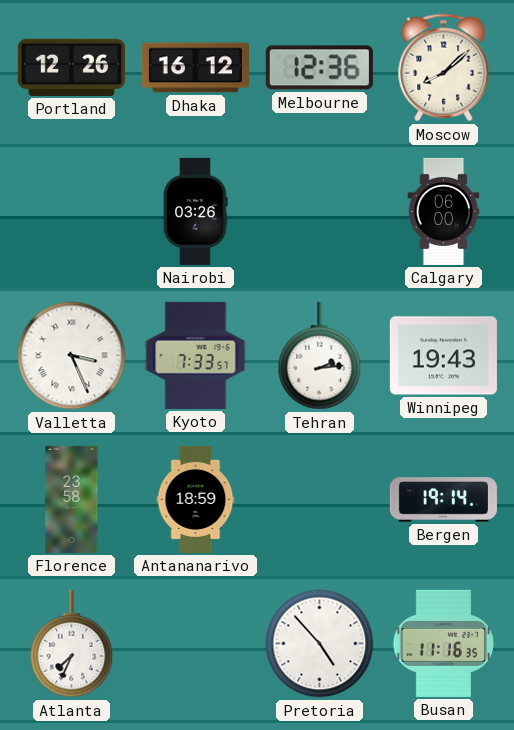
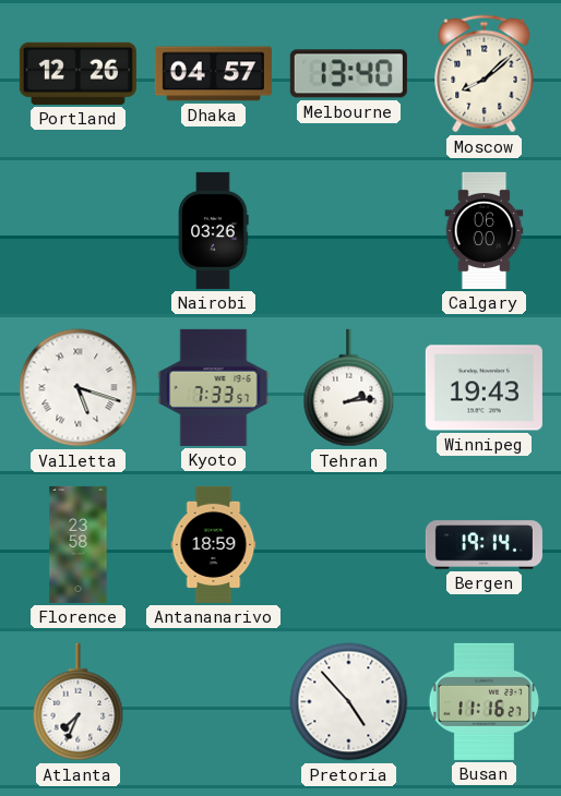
Dhaka: 16:12 -> 04:57 (213, 74)
Melbourne: 12:36 -> 13:40 (348, 74)
Valletta: 3:26 -> 5:18 (79, 388)
Busan: 11:16:35 -> 11:16:27 (485, 701)
